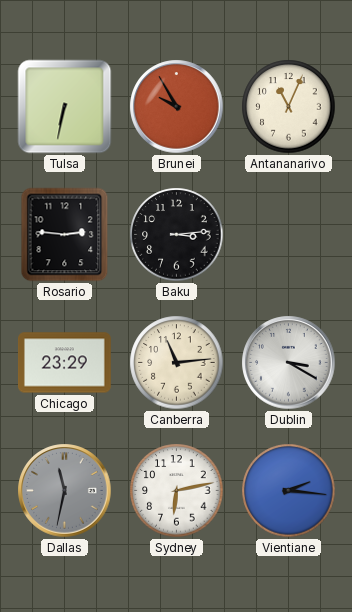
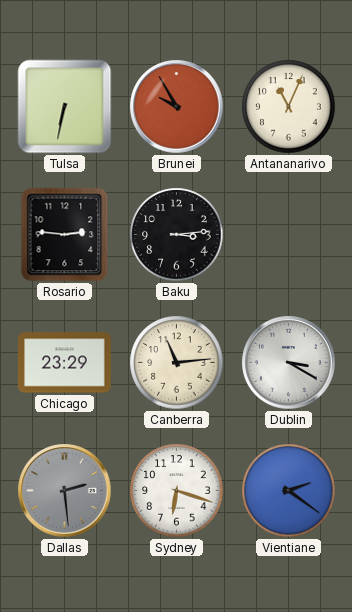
Dallas: 11:32 -> 2:29 (65, 491)
Sydney: 6:13 -> 6:18 (177, 491)
Vientiane: 2:16 -> 2:21 (289, 491)
